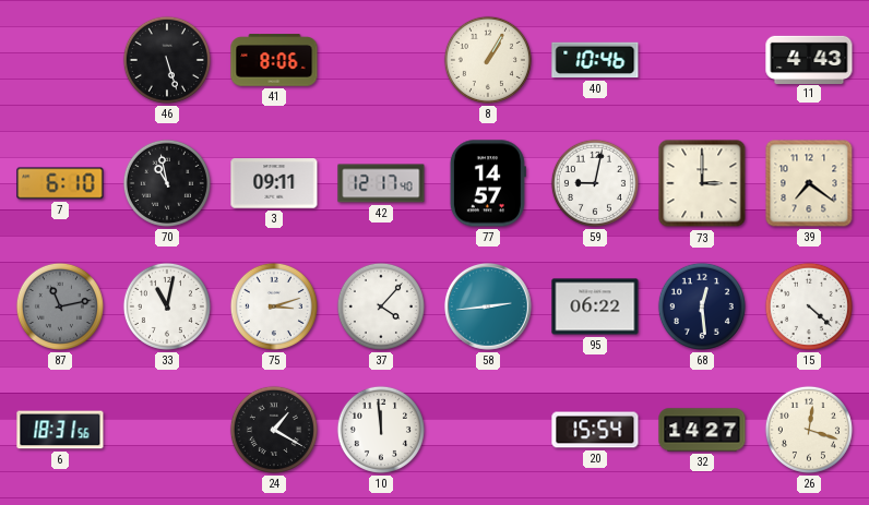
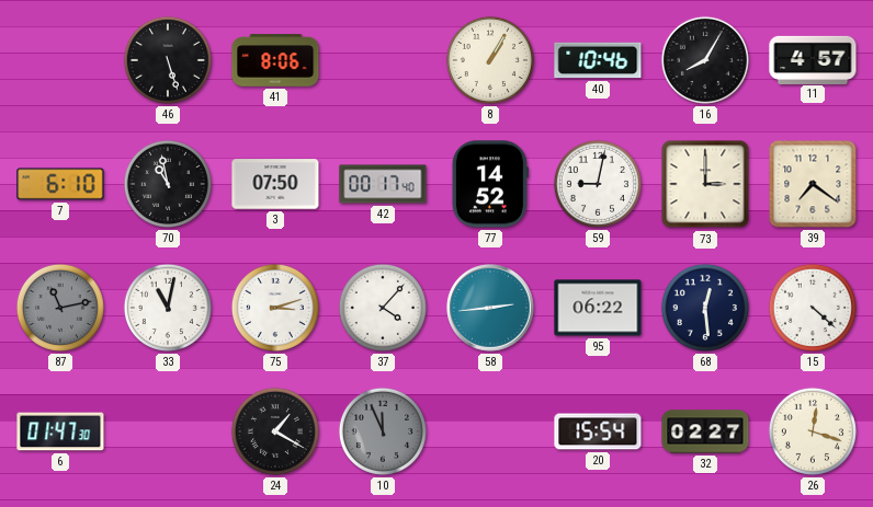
16: none -> 8:05 (705, 60)
11: 4:43 -> 4:57 (813, 59)
3: 09:11 -> 07:50 (275, 184)
42: 12:17 -> 00:17 (383, 184)
77: 14:57 -> 14:52 (490, 184)
6: 18:31 -> 01:47 (60, 431)
10: 11:59 -> 11:56 (383, 431)
10 dial: white -> grey (383, 431)
32: 14:27 -> 02:27 (705, 431)
